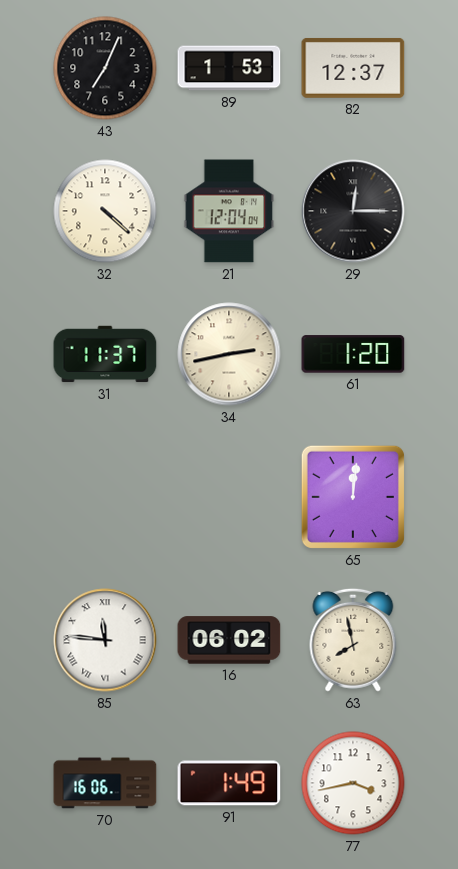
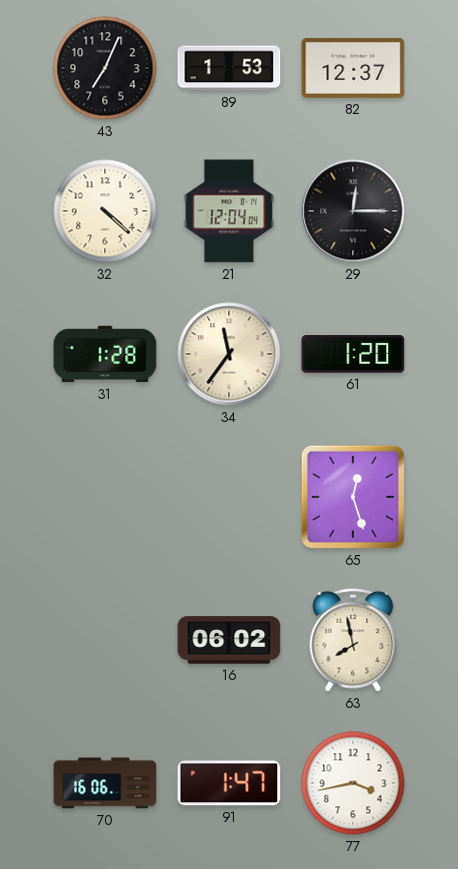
31: 11:37 -> 1:28 (105, 354)
34: 2:43 -> 11:36 (229, 354)
65: 12:01 -> 12:27 (353, 497)
85: 11:46 -> none (105, 640)
91: 1:49 -> 1:47 (229, 783)
